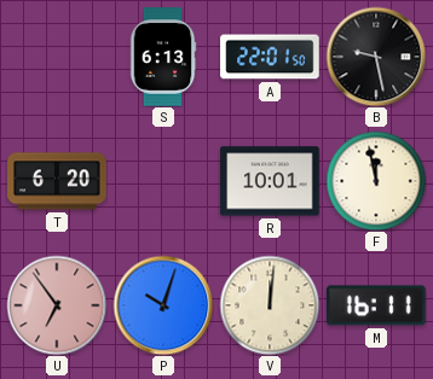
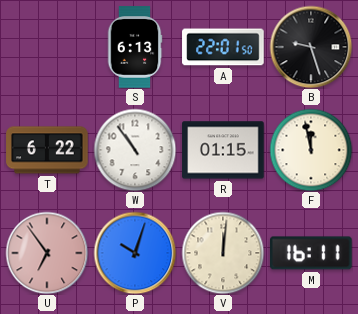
B: 9:28 -> 9:27 (311, 47)
T: 6:20 -> 6:22 (47, 150)
W: none -> 10:54 (135, 150)
R: 10:01 -> 01:15 (223, 150)
